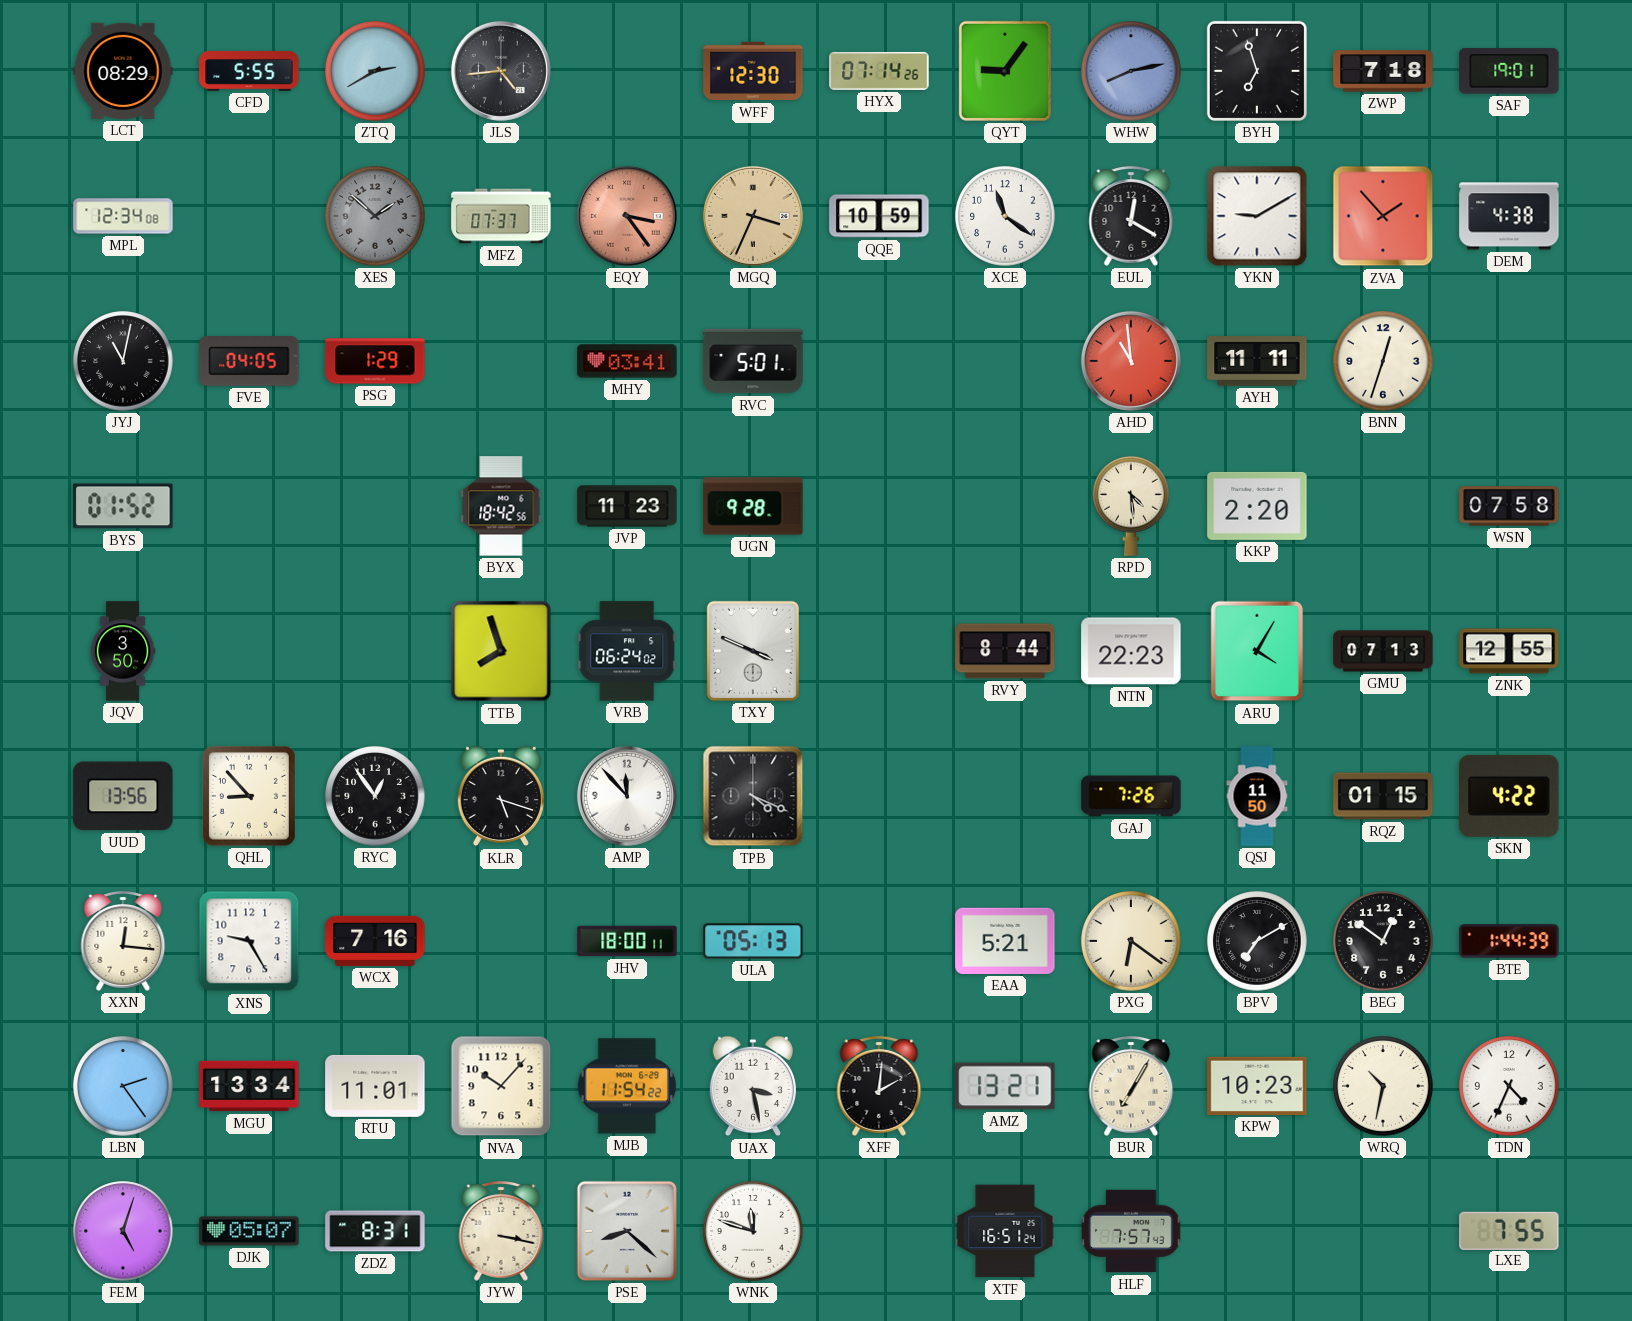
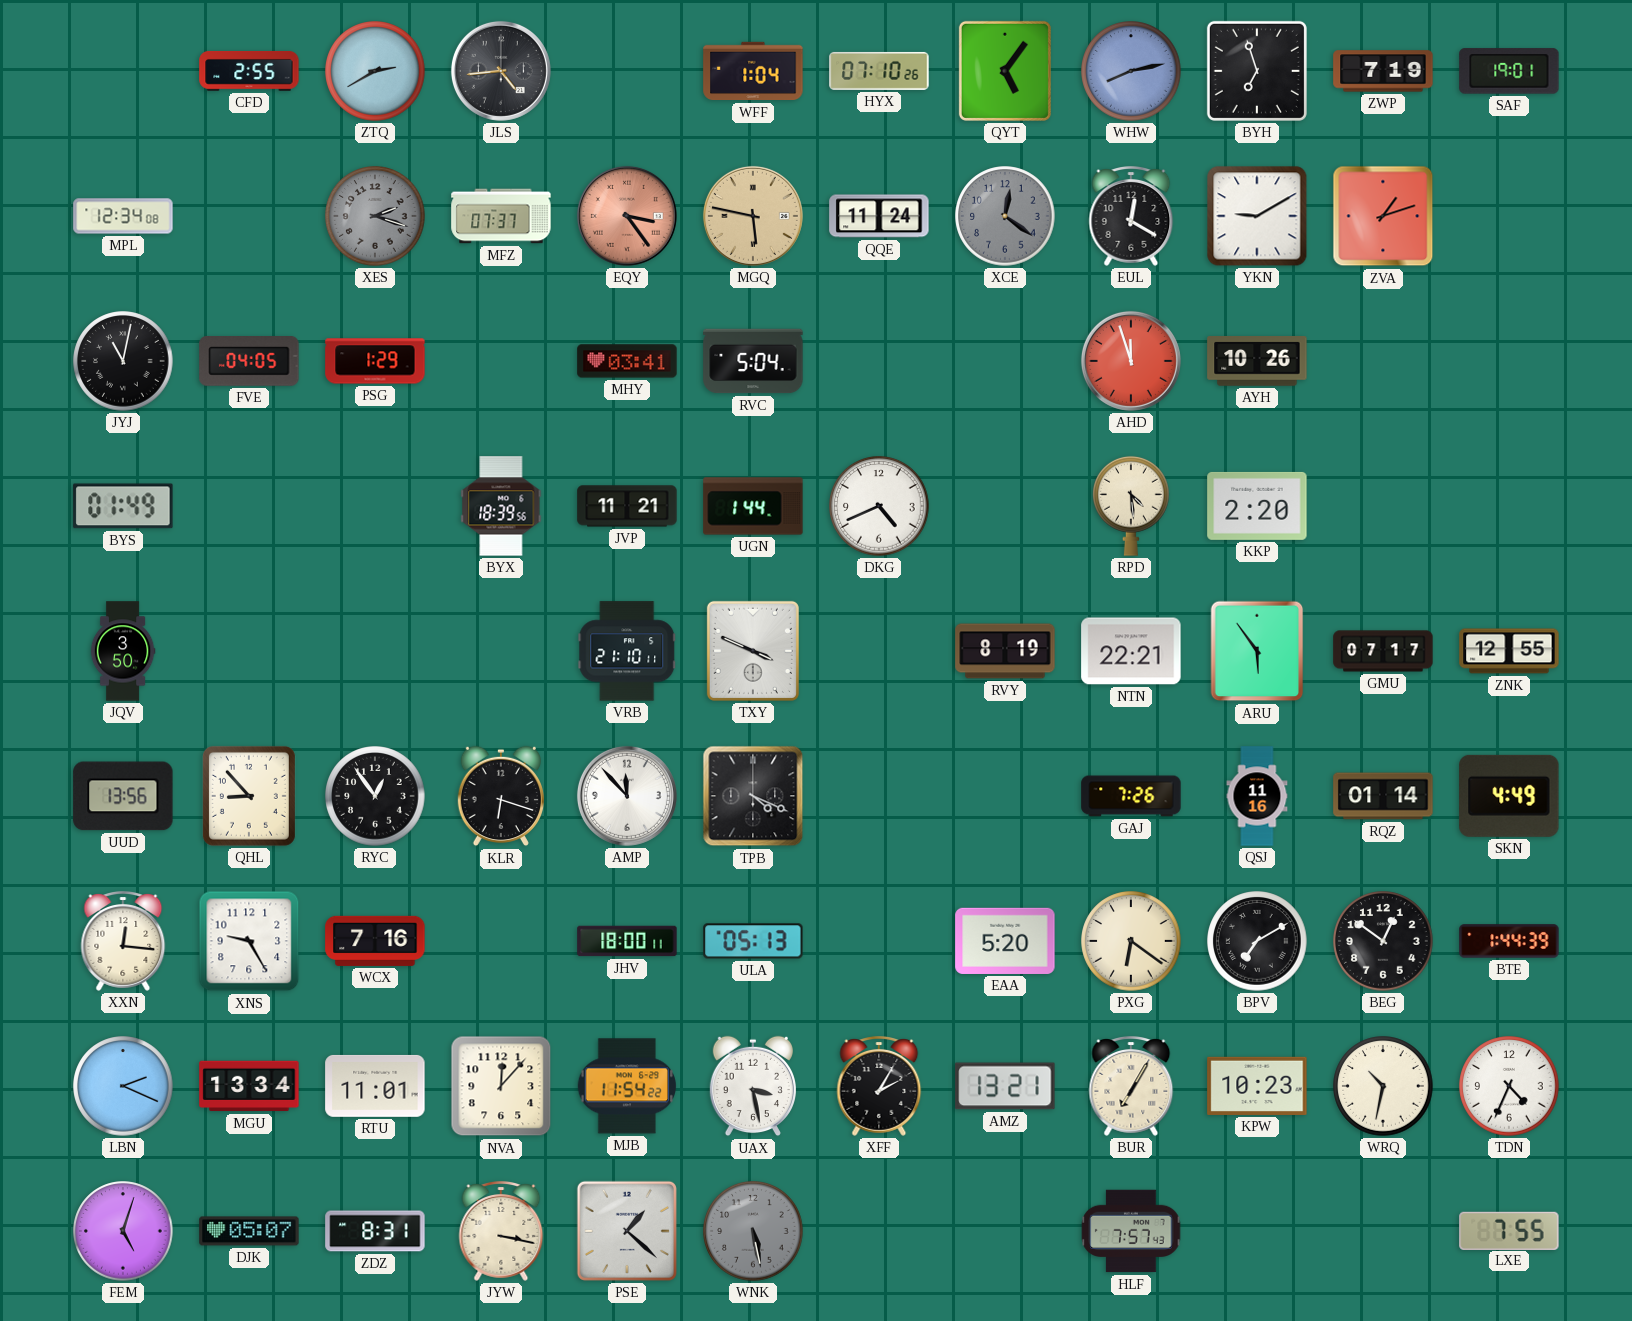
LCT: 08:29 -> none (123, 71)
CFD: 5:55 -> 2:55 (249, 71)
WFF: 12:30 -> 1:04 (753, 71)
HYX: 07:14 -> 07:10 (879, 71)
QYT: 9:06 -> 5:06 (1005, 71)
ZWP: 7:18 -> 7:19 (1383, 71)
XES: 1:52 -> 2:18 (375, 216)
MGQ: 3:34 -> 5:47 (753, 216)
QQE: 10:59 -> 11:24 (879, 216)
XCE: 11:21 -> 12:21 (1005, 216)
XCE dial: white -> grey (1005, 216)
ZVA: 1:53 -> 1:12 (1383, 216)
DEM: 4:38 -> none (1509, 216)
RVC: 5:01 -> 5:04 (753, 361)
AHD: 10:59 -> 11:57 (1131, 361)
AYH: 11:11 -> 10:26 (1257, 362)
BNN: 12:33 -> none (1383, 361)
BYS: 01:52 -> 01:49 (123, 506)
BYX: 18:42 -> 18:39 (501, 506)
JVP: 11:23 -> 11:21 (627, 506)
UGN: 9:28 -> 1:44 (753, 506)
DKG: none -> 4:41 (879, 506)
WSN: 07:58 -> none (1509, 506)
TTB: 7:57 -> none (501, 651)
VRB: 06:24 -> 21:10 (627, 651)
RVY: 8:44 -> 8:19 (1005, 651)
NTN: 22:23 -> 22:21 (1131, 651)
ARU: 4:05 -> 5:54 (1257, 651)
GMU: 07:13 -> 07:17 (1383, 651)
KLR: 5:18 -> 6:18 (501, 796)
QSJ: 11:50 -> 11:16 (1257, 796)
RQZ: 01:15 -> 01:14 (1383, 796)
SKN: 4:22 -> 4:49 (1509, 796)
EAA: 5:21 -> 5:20 (1005, 941)
LBN: 2:24 -> 2:19 (123, 1086)
NVA: 10:07 -> 12:07 (501, 1086)
XFF: 2:01 -> 2:05 (879, 1087)
PSE: 8:22 -> 1:22 (627, 1231)
WNK: 11:48 -> 5:28 (753, 1231)
WNK dial: white -> grey (753, 1231)
XTF: 16:51 -> none (1005, 1231)
